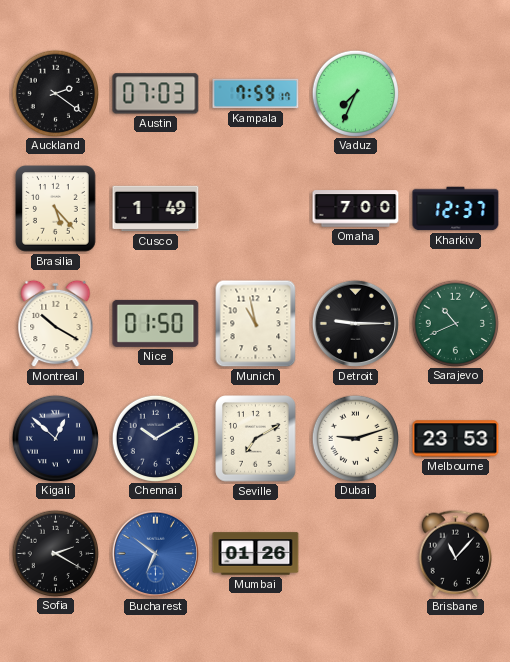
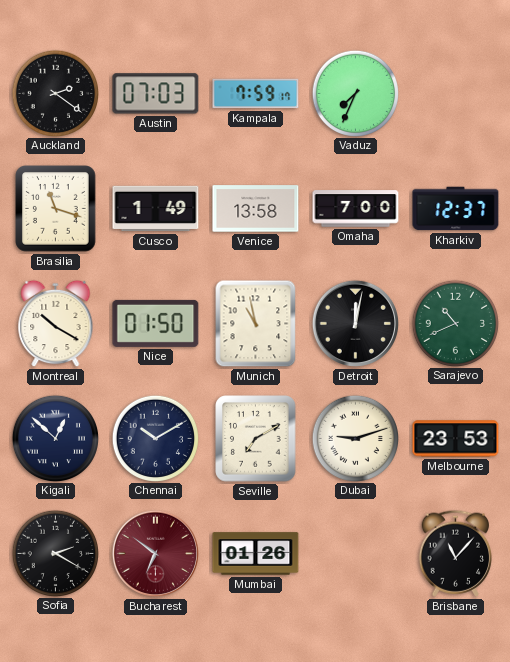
Brasilia: 5:23 -> 11:18 (56, 209)
Venice: none -> 13:58 (256, 209)
Detroit: 9:15 -> 12:02 (355, 323)
Bucharest dial: blue -> burgundy (155, 553)
